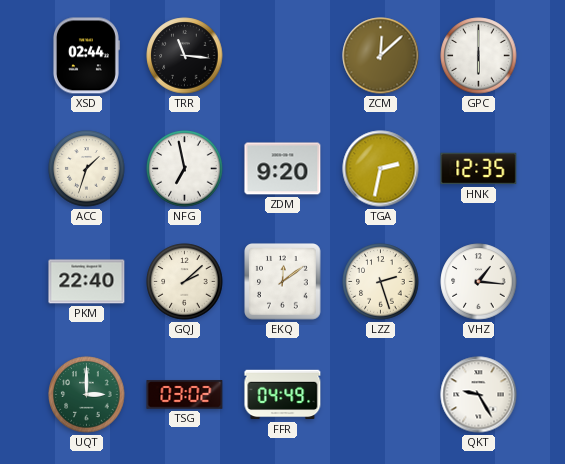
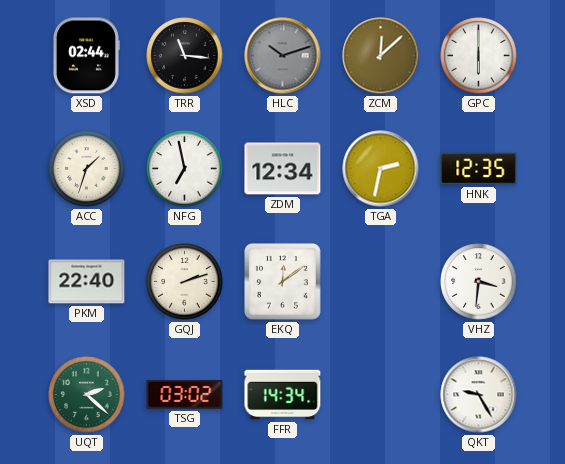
HLC: none -> 10:12 (283, 56)
ZDM: 9:20 -> 12:34 (283, 169)
GQJ: 2:08 -> 2:12 (185, 282)
LZZ: 2:27 -> none (381, 282)
VHZ: 1:16 -> 3:31 (479, 282)
UQT: 3:00 -> 2:22 (87, 395)
FFR: 04:49 -> 14:34 (283, 395)
